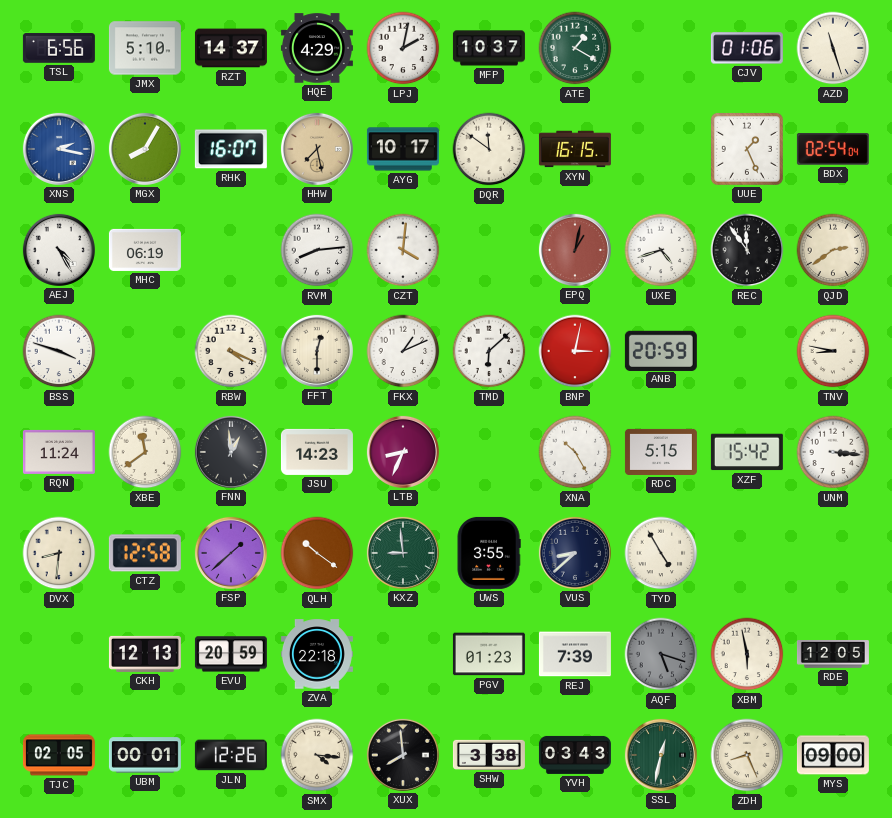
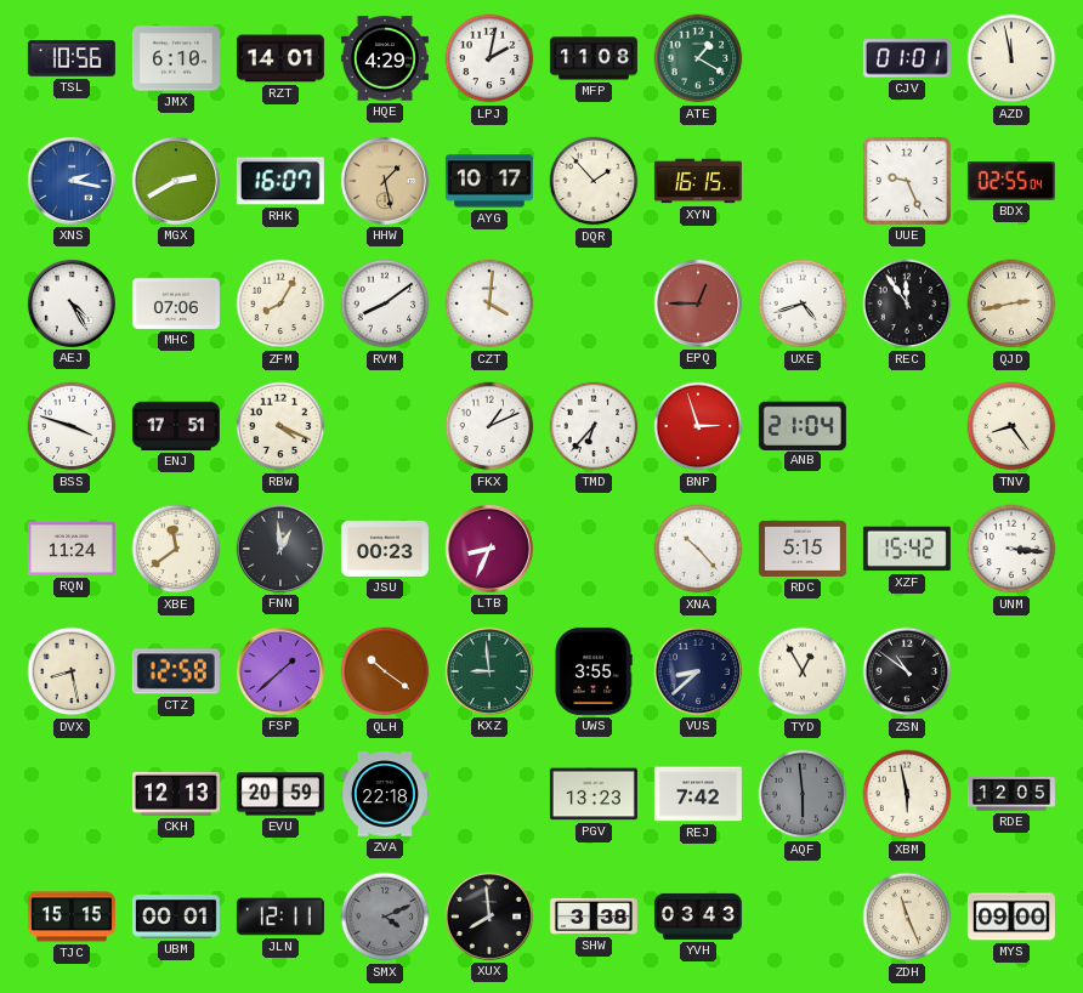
TSL: 6:56 -> 10:56 (72, 58)
JMX: 5:10 -> 6:10 (176, 58)
RZT: 14:37 -> 14:01 (280, 58)
MFP: 10:37 -> 11:08 (594, 58)
CJV: 01:06 -> 01:01 (907, 58)
AZD: 11:27 -> 11:58 (1011, 58)
MGX: 8:05 -> 2:40 (176, 181)
HHW: 7:28 -> 1:28 (385, 181)
DQR: 11:51 -> 1:53 (594, 181)
UUE: 1:26 -> 9:26 (907, 181)
BDX: 02:54 -> 02:55 (1011, 182)
MHC: 06:19 -> 07:06 (176, 303)
ZFM: none -> 8:05 (280, 303)
RVM: 8:14 -> 8:09 (385, 303)
EPQ: 1:02 -> 12:45 (698, 303)
QJD: 2:39 -> 2:43 (1011, 303)
ENJ: none -> 17:51 (176, 426)
FFT: 12:30 -> none (317, 351)
TMD: 6:08 -> 6:37 (594, 426)
BNP: 3:02 -> 2:57 (698, 426)
ANB: 20:59 -> 21:04 (803, 425)
TNV: 8:47 -> 8:24 (1011, 426)
JSU: 14:23 -> 00:23 (385, 549)
XNA: 10:25 -> 10:23 (698, 549)
DVX: 8:31 -> 8:28 (72, 671)
TYD: 4:55 -> 12:55 (803, 671)
ZSN: none -> 10:51 (907, 671)
PGV: 01:23 -> 13:23 (594, 794)
REJ: 7:39 -> 7:42 (698, 794)
AQF: 5:18 -> 5:59 (803, 794)
TJC: 02:05 -> 15:15 (72, 917)
JLN: 12:26 -> 12:11 (280, 917)
SMX: 4:16 -> 4:11 (385, 917)
SMX dial: cream -> grey (385, 917)
SSL: 12:32 -> none (661, 755)
ZDH: 8:26 -> 11:26 (907, 917)
